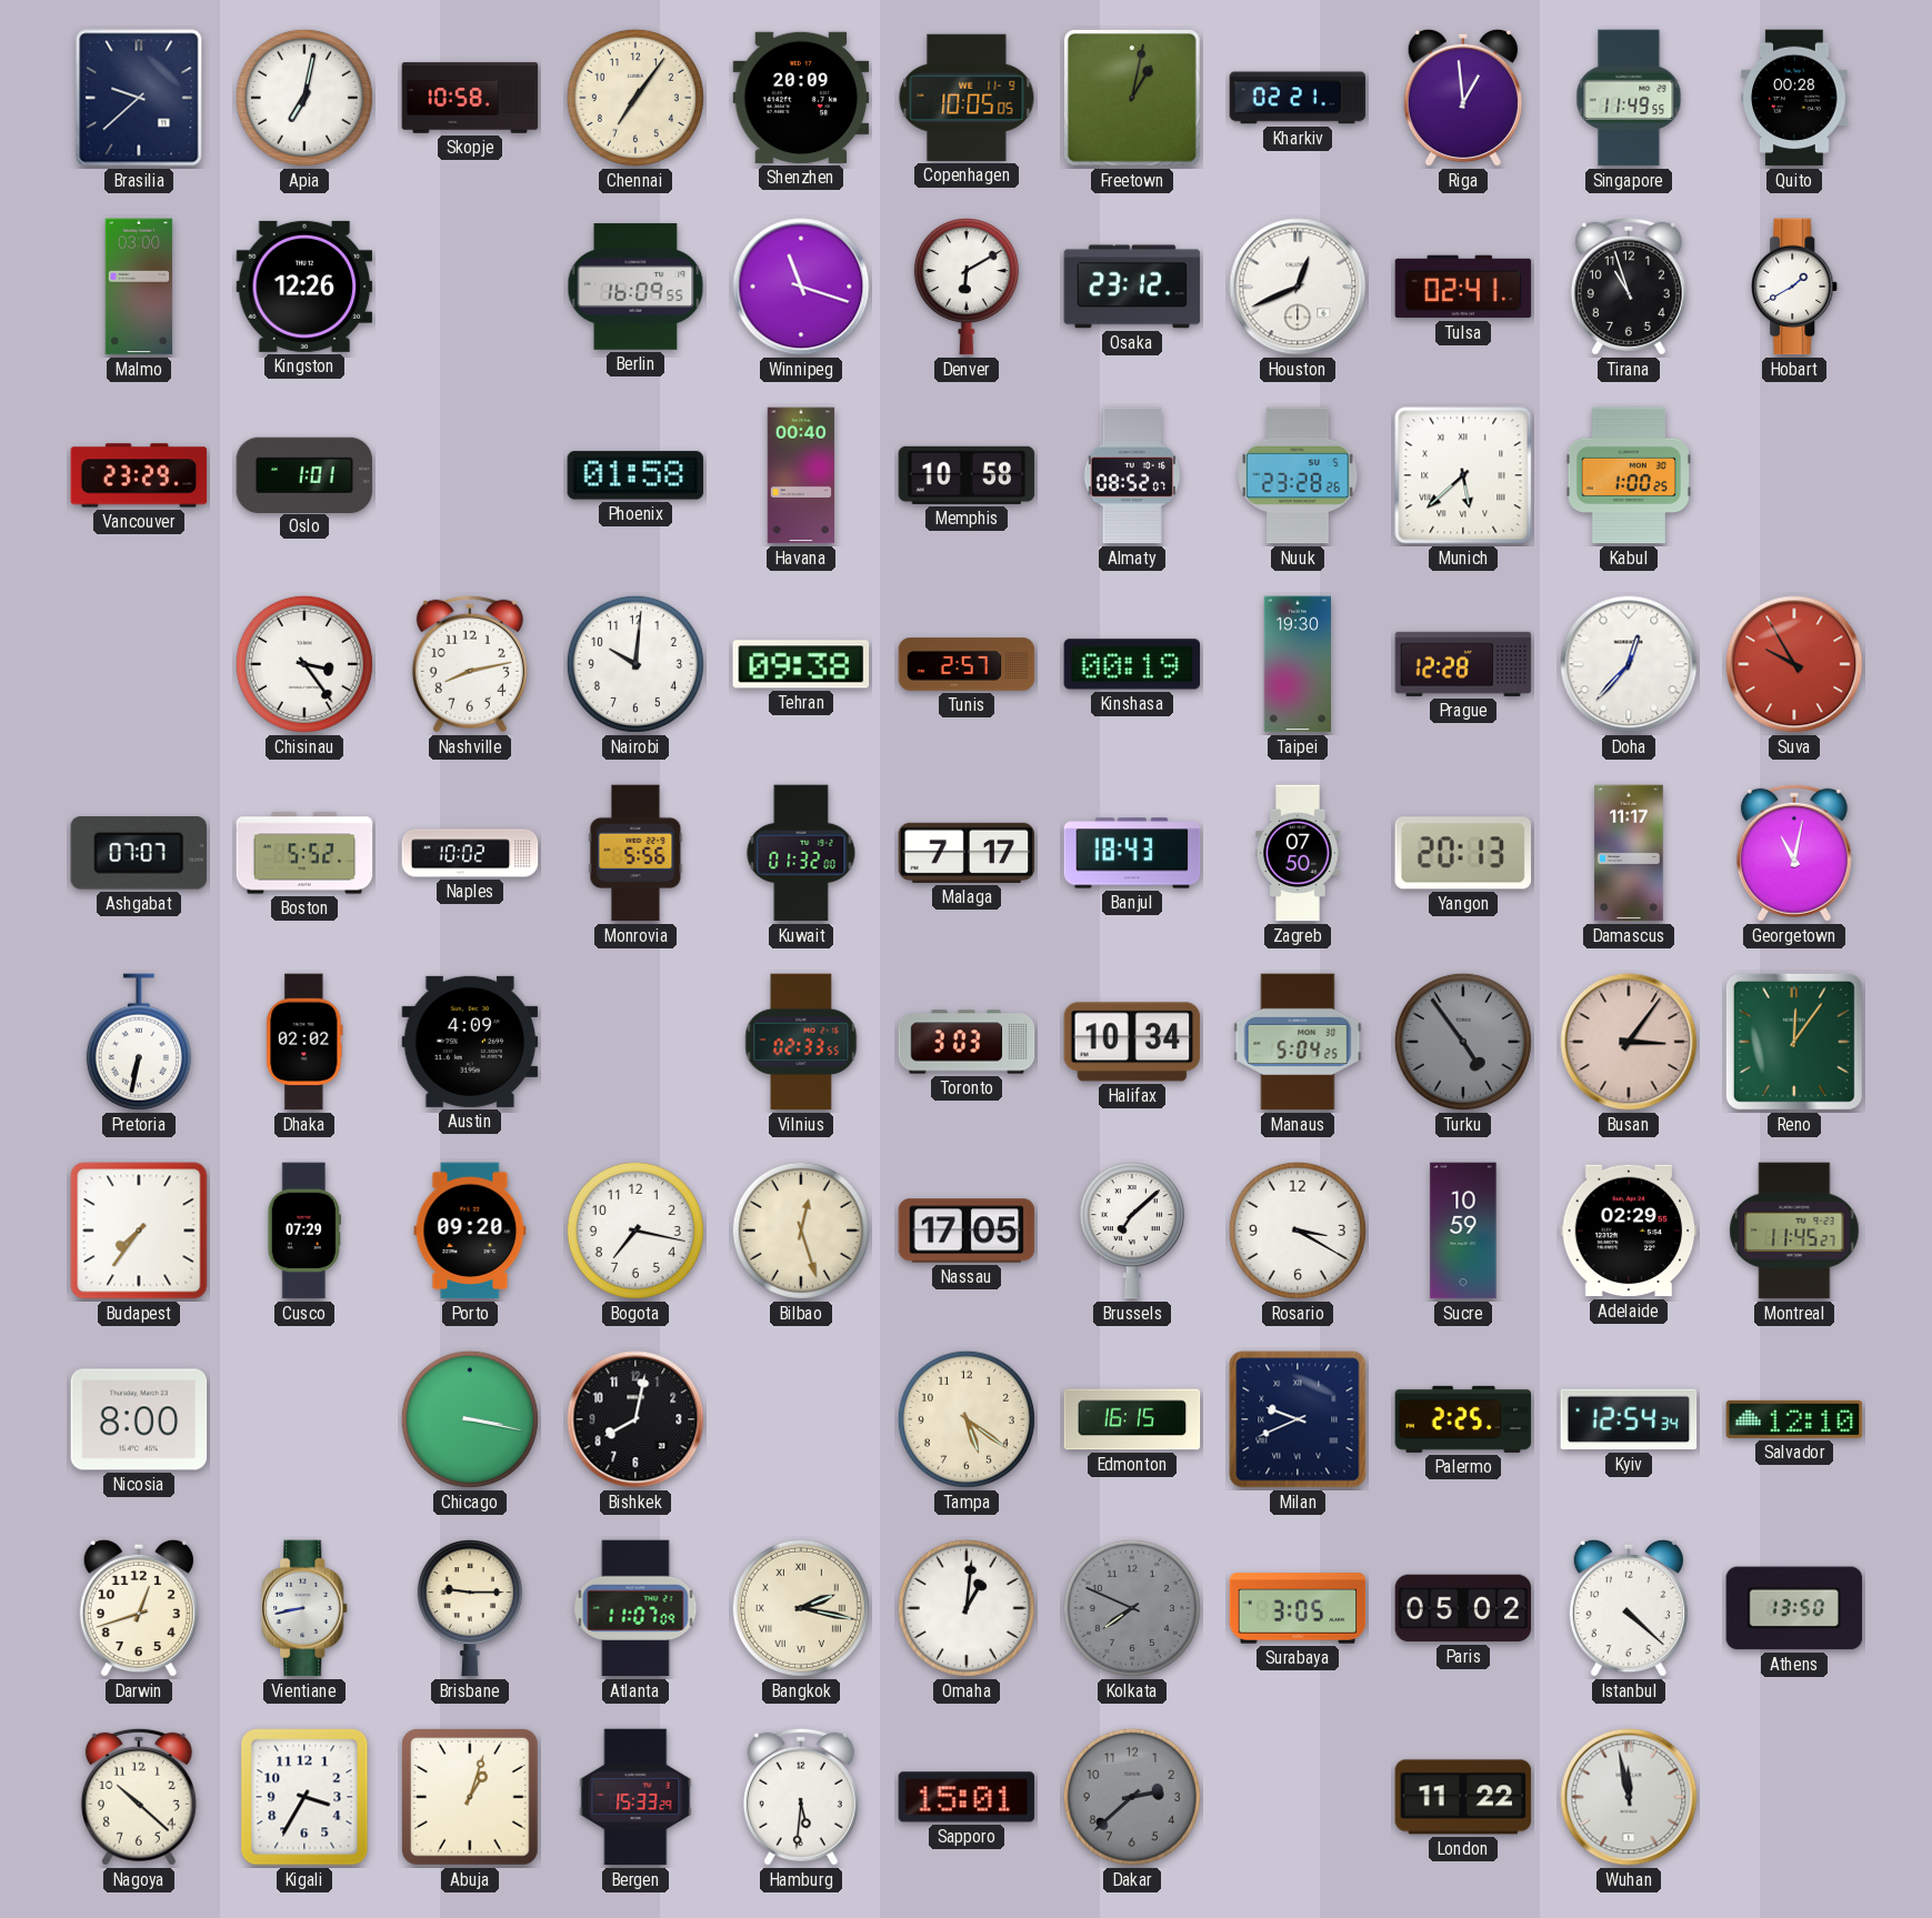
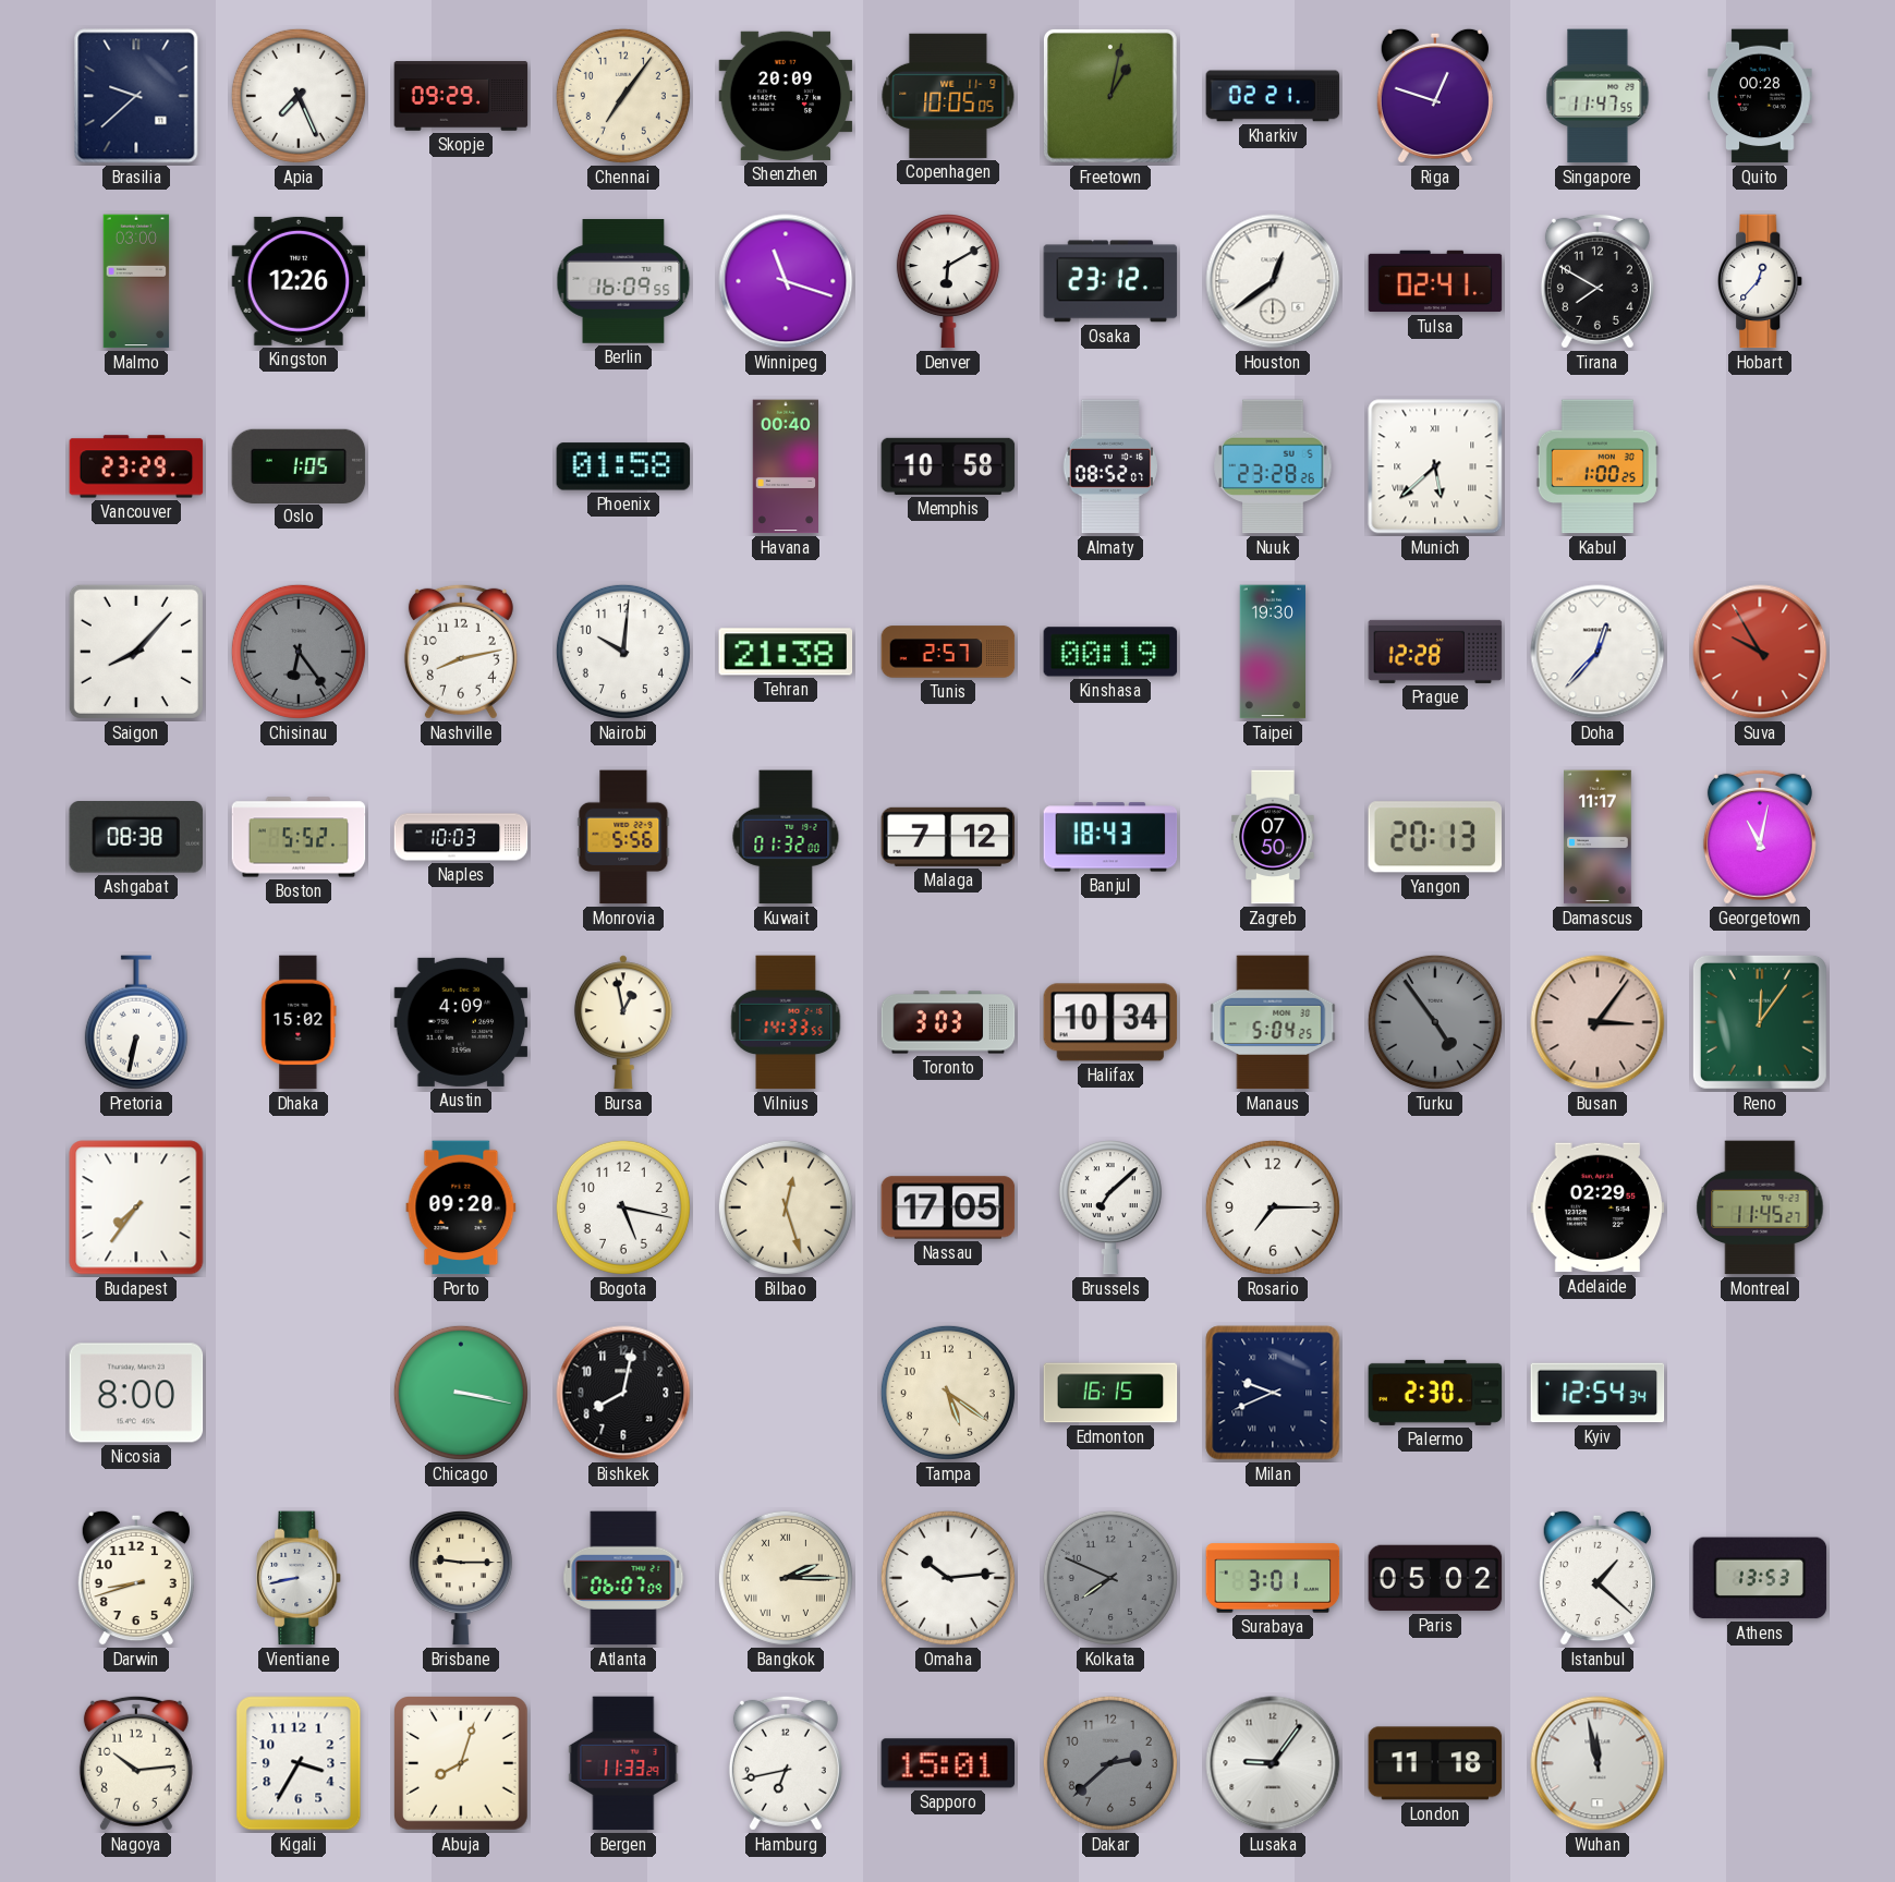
Apia: 7:02 -> 7:26 (299, 96)
Skopje: 10:58 -> 09:29 (461, 96)
Riga: 12:59 -> 12:48 (1435, 96)
Singapore: 11:49 -> 11:47 (1598, 96)
Houston: 12:41 -> 12:39 (1273, 281)
Tirana: 10:57 -> 7:50 (1598, 281)
Hobart: 1:40 -> 12:37 (1761, 281)
Oslo: 1:01 -> 1:05 (299, 465)
Saigon: none -> 8:07 (136, 652)
Chisinau: 3:24 -> 6:24 (299, 652)
Chisinau dial: white -> grey (299, 652)
Tehran: 09:38 -> 21:38 (786, 652)
Ashgabat: 07:07 -> 08:38 (135, 838)
Naples: 10:02 -> 10:03 (461, 837)
Malaga: 7:17 -> 7:12 (948, 837)
Dhaka: 02:02 -> 15:02 (299, 1022)
Bursa: none -> 12:58 (623, 1022)
Vilnius: 02:33 -> 14:33 (786, 1022)
Cusco: 07:29 -> none (304, 1231)
Bogota: 7:17 -> 5:17 (623, 1207)
Rosario: 3:20 -> 7:15 (1273, 1207)
Sucre: 10:59 -> none (1463, 1231)
Palermo: 2:25 -> 2:30 (1435, 1393)
Salvador: 12:10 -> none (1794, 1419)
Darwin: 12:42 -> 8:42 (136, 1578)
Atlanta: 11:07 -> 06:07 (623, 1578)
Bangkok: 2:17 -> 2:15 (786, 1578)
Omaha: 1:01 -> 10:14 (948, 1578)
Surabaya: 3:05 -> 3:01 (1273, 1578)
Istanbul: 4:22 -> 1:22 (1598, 1578)
Athens: 13:50 -> 13:53 (1760, 1578)
Nagoya: 10:22 -> 10:14 (136, 1763)
Abuja: 1:03 -> 8:03 (462, 1764)
Bergen: 15:33 -> 11:33 (623, 1763)
Hamburg: 5:31 -> 6:43 (786, 1763)
Lusaka: none -> 9:06 (1273, 1763)
London: 11:22 -> 11:18 (1435, 1763)
